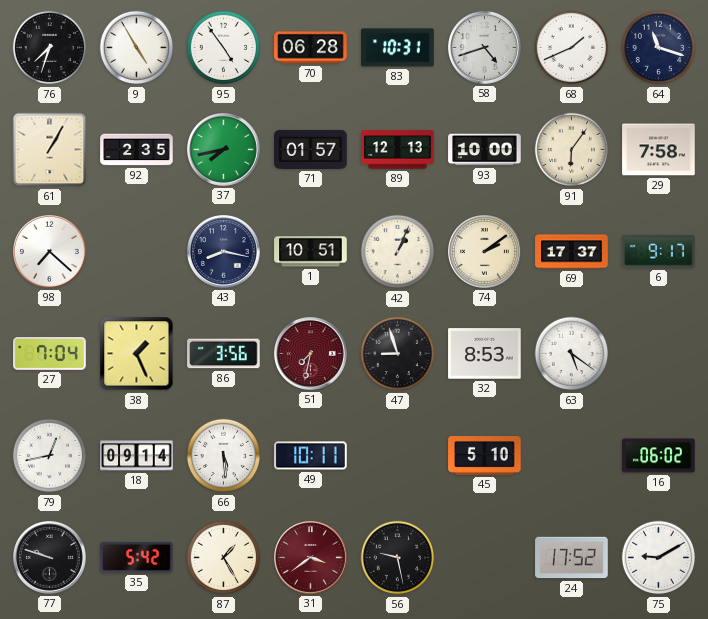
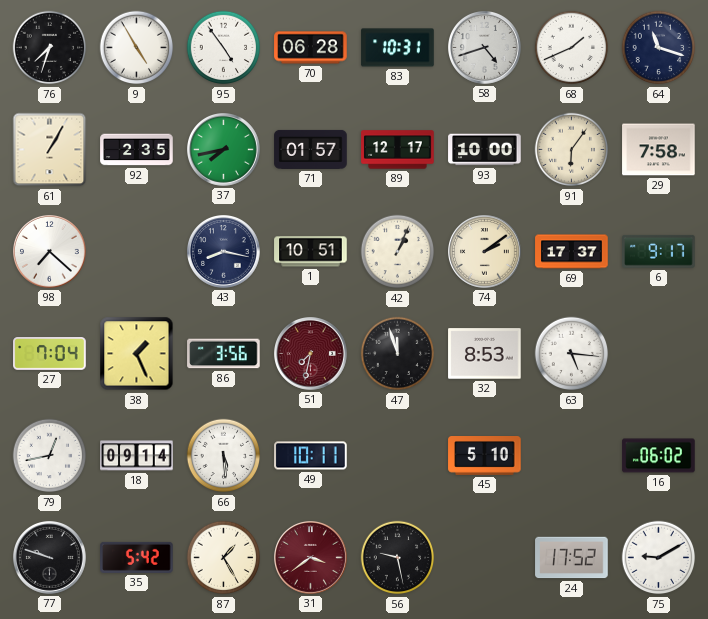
89: 12:13 -> 12:17 (398, 150)
47: 8:57 -> 11:57 (398, 354)
63: 5:21 -> 5:16 (572, 354)
